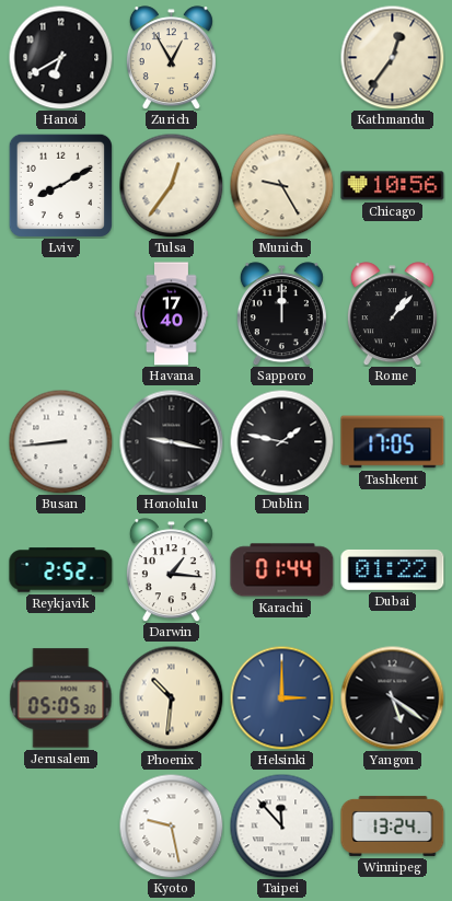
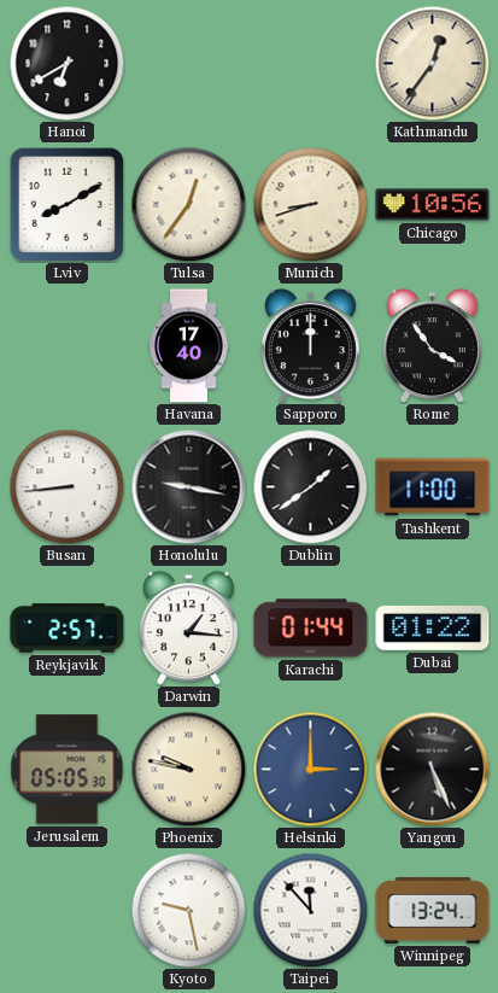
Zurich: 12:55 -> none (171, 58)
Munich: 9:25 -> 8:42 (310, 204)
Rome: 1:07 -> 3:54 (432, 346)
Dublin: 1:47 -> 1:39 (310, 486)
Tashkent: 17:05 -> 11:00 (433, 487)
Reykjavik: 2:52 -> 2:57 (68, 629)
Phoenix: 10:31 -> 9:47 (188, 769)
Yangon: 5:21 -> 5:26 (432, 769)
